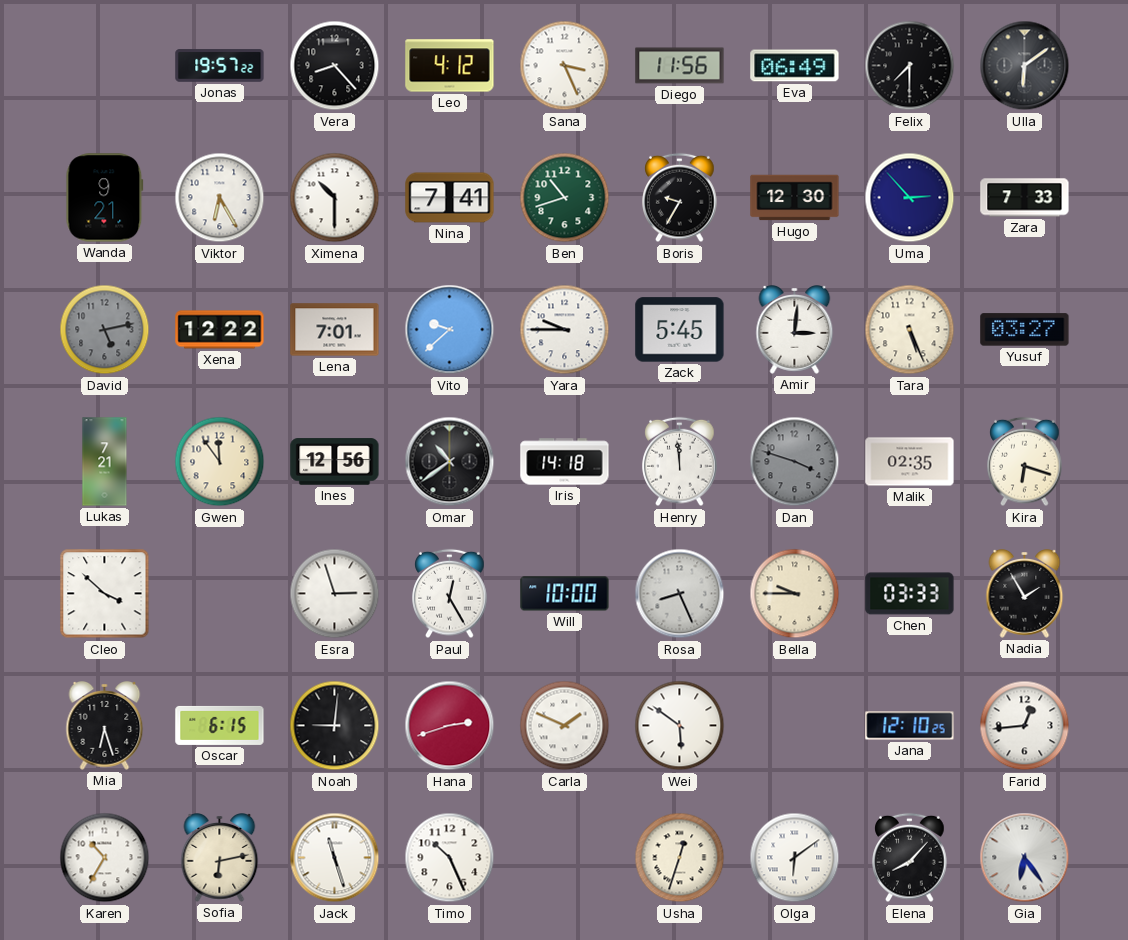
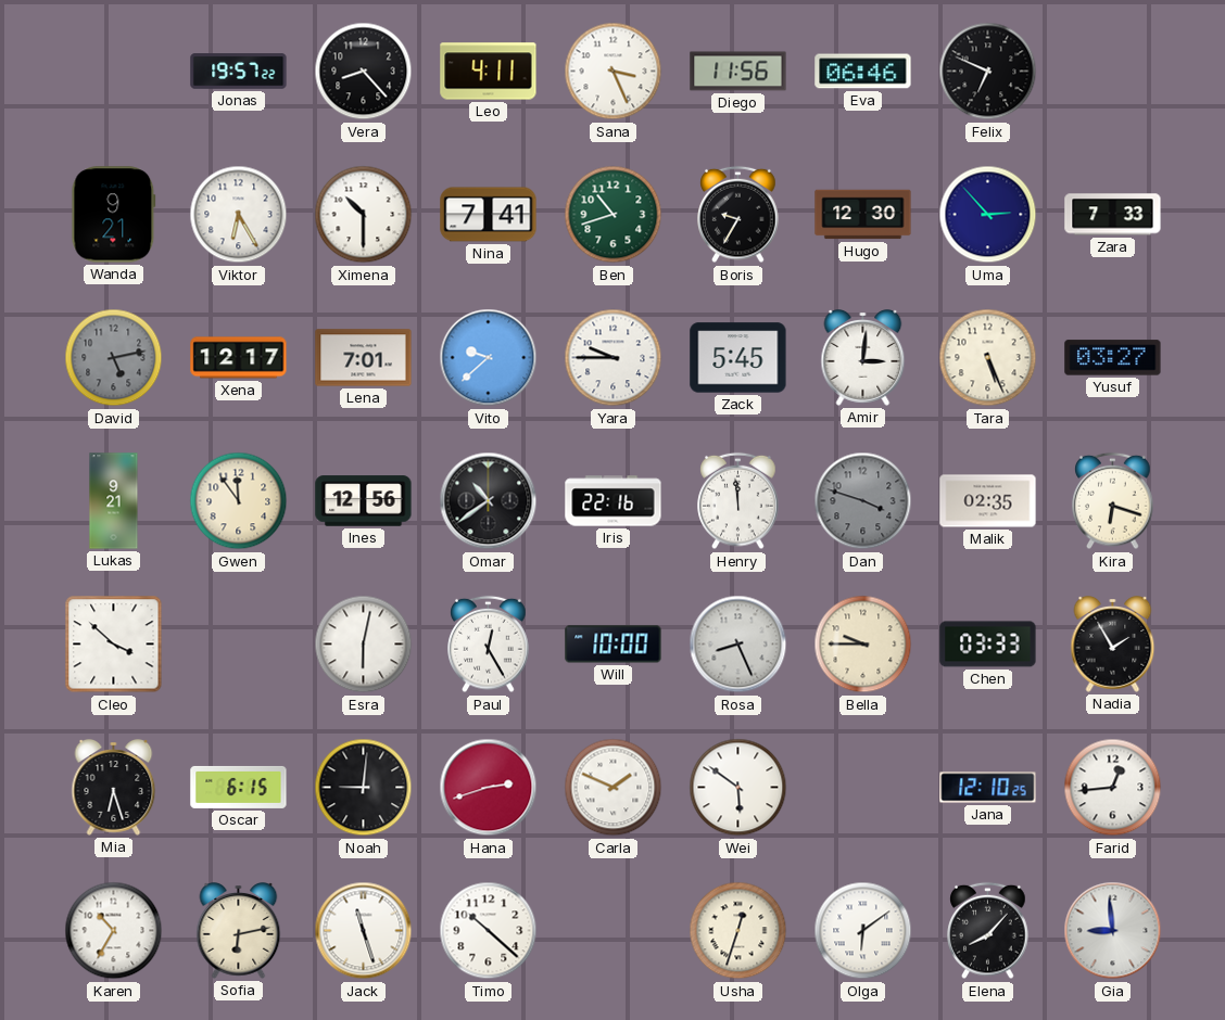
Leo: 4:12 -> 4:11 (489, 72)
Eva: 06:49 -> 06:46 (863, 72)
Felix: 7:30 -> 6:49 (988, 72)
Ulla: 6:09 -> none (1025, 66)
Xena: 12:22 -> 12:17 (239, 358)
Lukas: 7:21 -> 9:21 (114, 501)
Iris: 14:18 -> 22:16 (614, 501)
Esra: 2:57 -> 6:02 (364, 645)
Timo: 10:26 -> 10:22 (489, 931)
Gia: 6:24 -> 8:59 (1113, 931)
